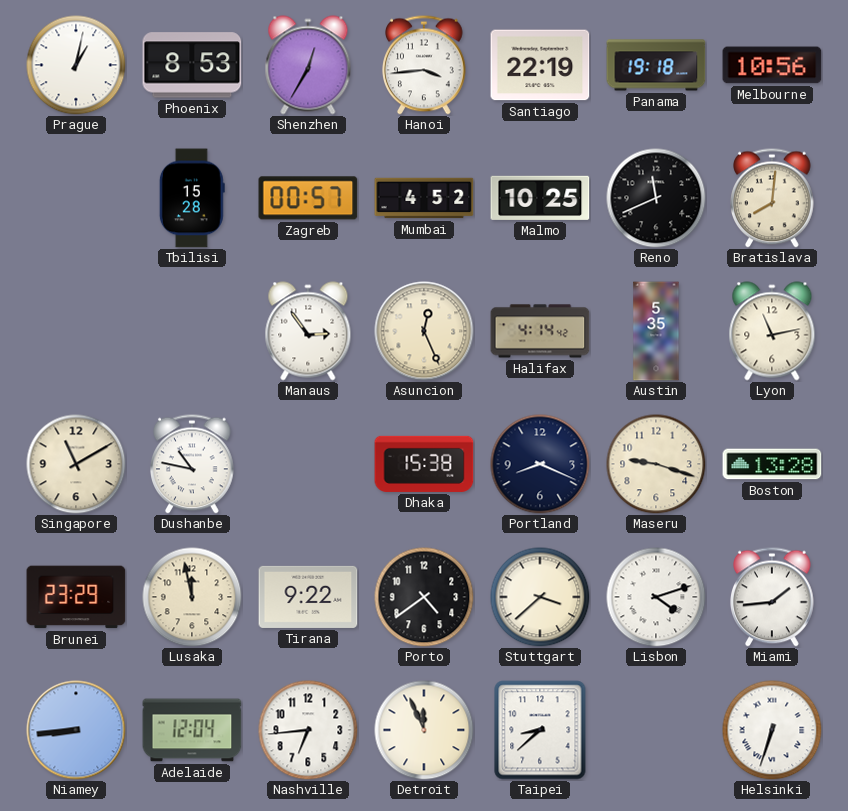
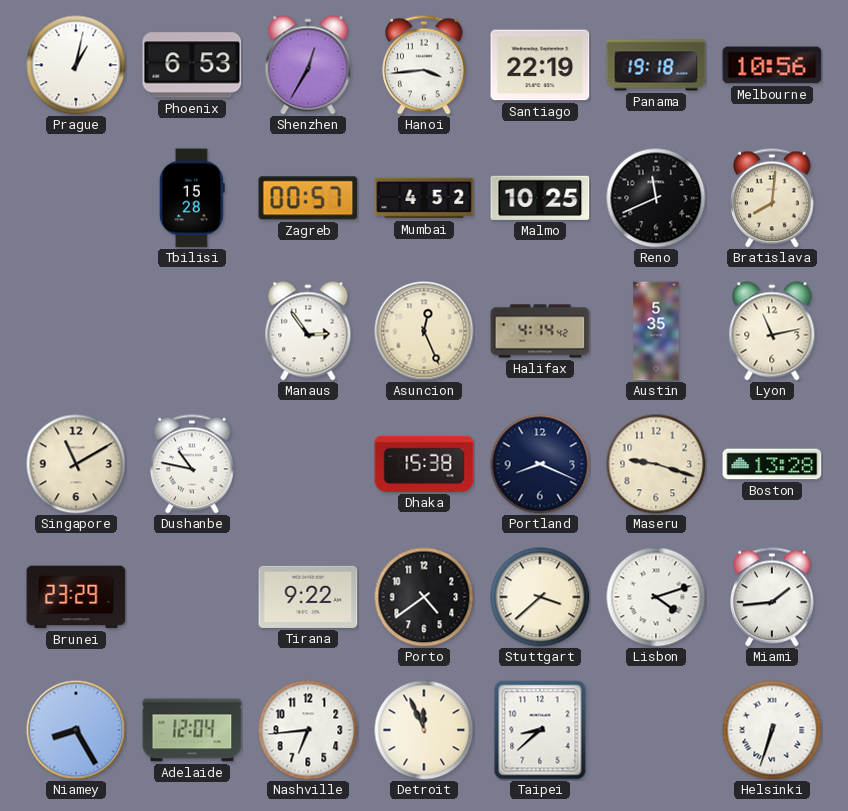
Phoenix: 8:53 -> 6:53 (192, 65)
Lusaka: 11:58 -> none (192, 597)
Niamey: 8:44 -> 8:25 (76, 730)
